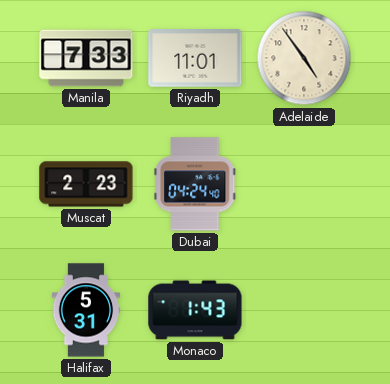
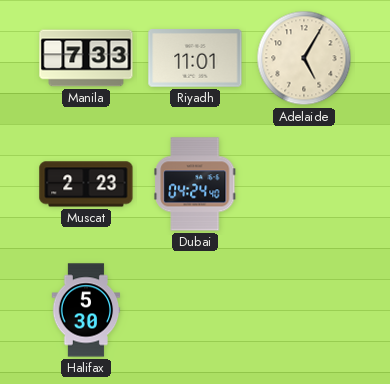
Adelaide: 4:54 -> 5:05 (304, 58)
Halifax: 5:31 -> 5:30 (86, 310)
Monaco: 1:43 -> none (195, 310)
